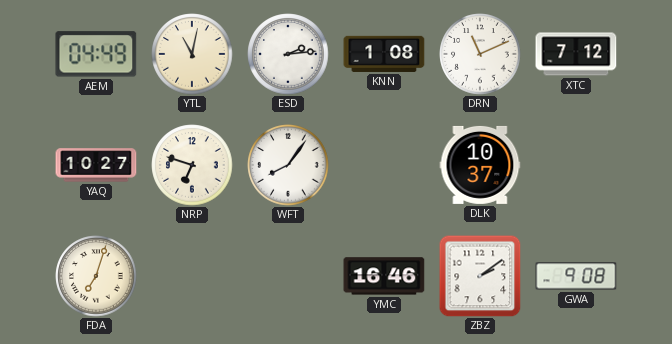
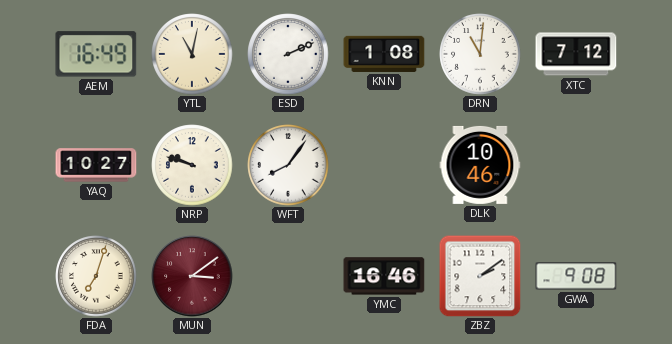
AEM: 04:49 -> 16:49 (96, 54)
ESD: 2:14 -> 2:11 (288, 54)
DRN: 11:11 -> 11:01 (480, 54)
NRP: 6:48 -> 9:48 (192, 165)
DLK: 10:37 -> 10:46 (480, 165)
MUN: none -> 3:09 (192, 276)
